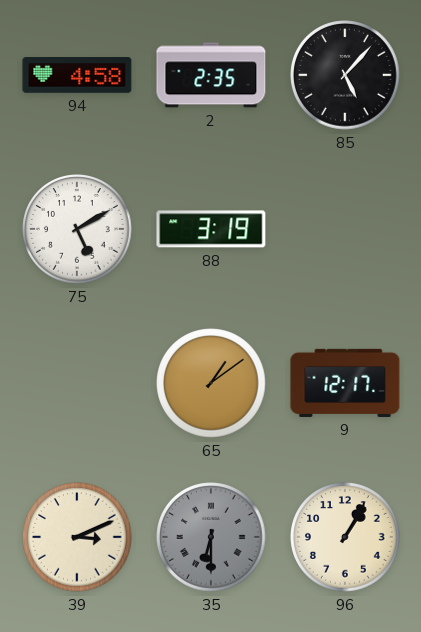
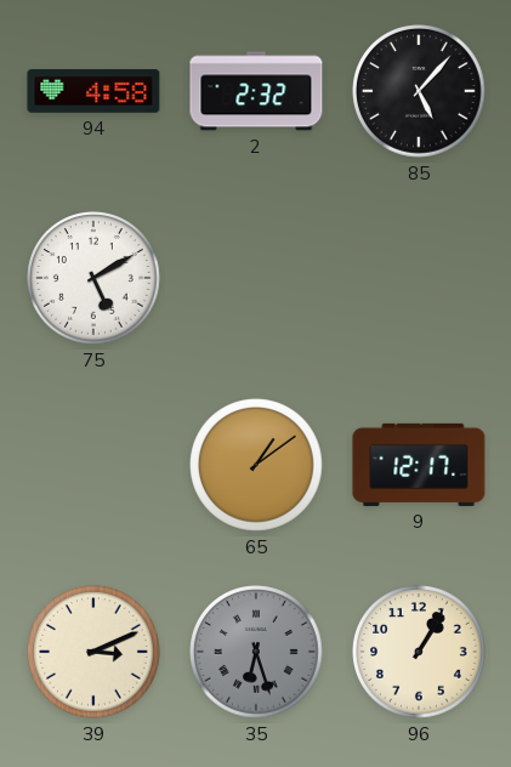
2: 2:35 -> 2:32 (256, 91)
88: 3:19 -> none (211, 229)
35: 6:30 -> 6:27 (256, 652)
